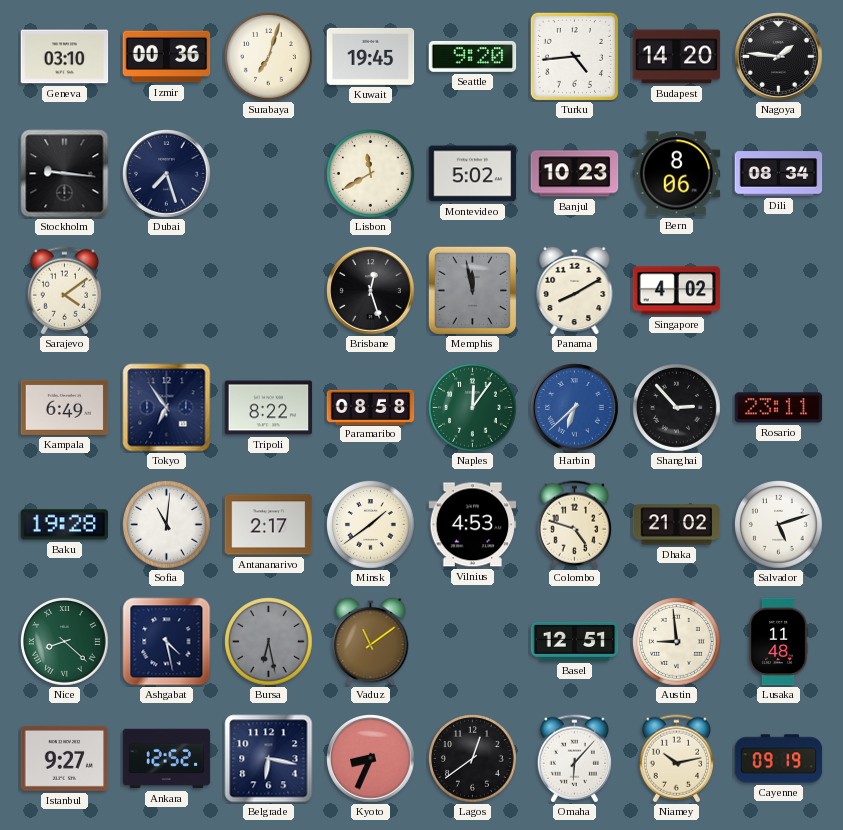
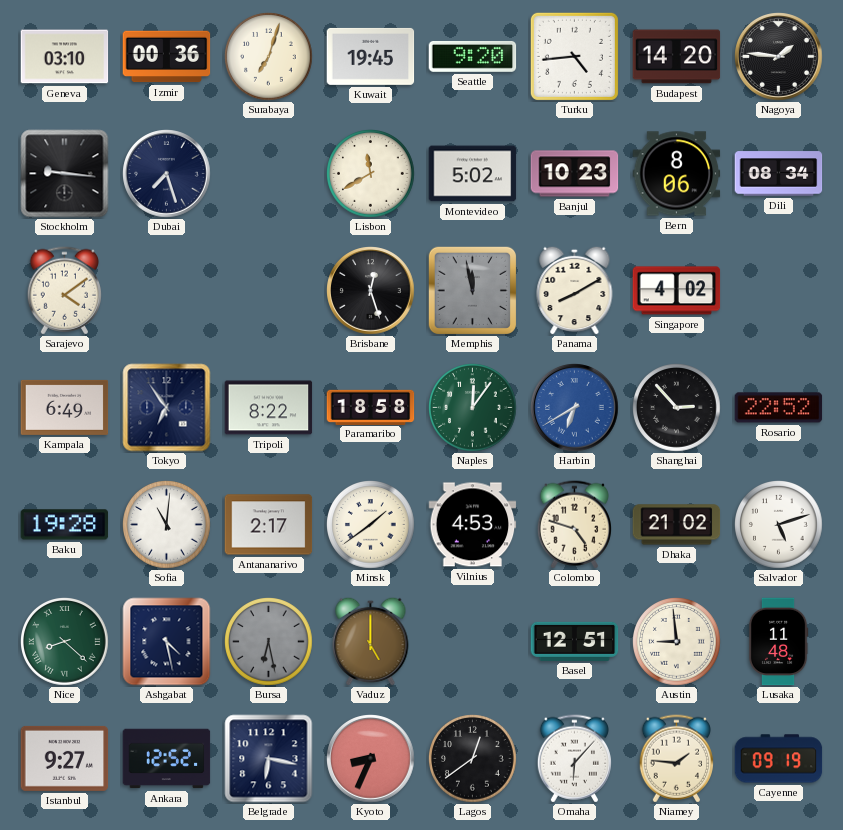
Paramaribo: 08:58 -> 18:58 (371, 407)
Harbin: 6:38 -> 6:40 (575, 408)
Rosario: 23:11 -> 22:52 (779, 408)
Vaduz: 11:09 -> 5:00 (371, 641)
Niamey: 10:13 -> 1:46 (676, 759)
